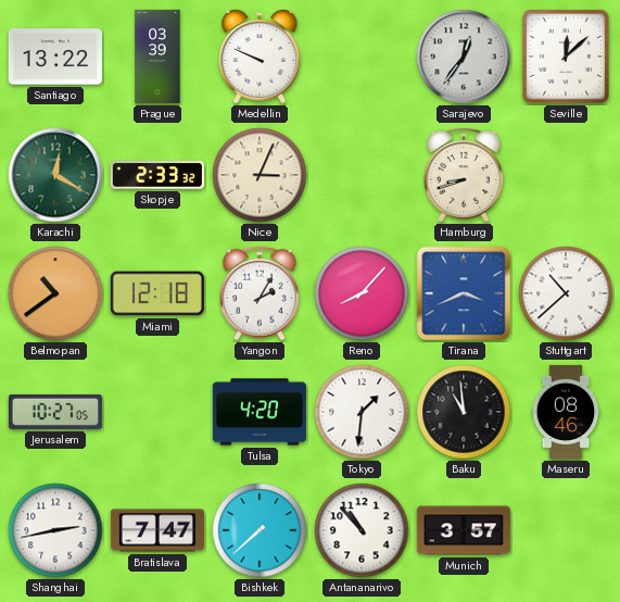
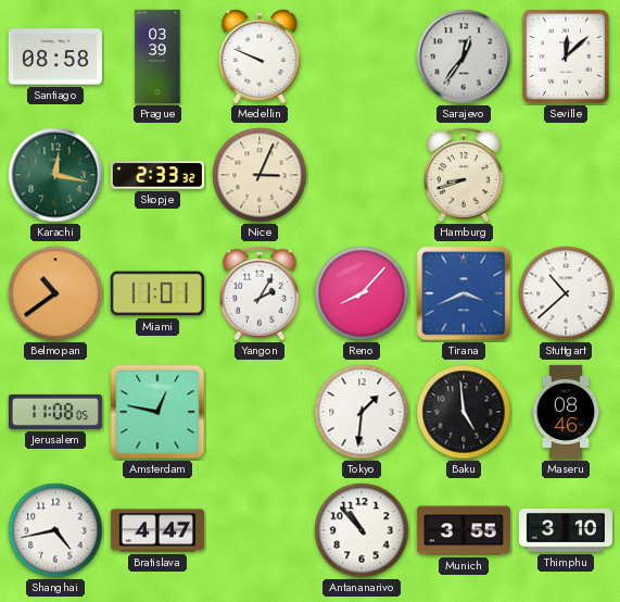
Santiago: 13:22 -> 08:58 (55, 57)
Karachi: 12:20 -> 12:17 (55, 175)
Miami: 12:18 -> 11:01 (157, 293)
Jerusalem: 10:27 -> 11:08 (55, 412)
Amsterdam: none -> 12:47 (157, 412)
Tulsa: 4:20 -> none (260, 412)
Baku: 10:59 -> 4:59 (464, 412)
Shanghai: 2:43 -> 4:43 (55, 530)
Bratislava: 7:47 -> 4:47 (157, 530)
Bishkek: 7:38 -> none (260, 530)
Munich: 3:57 -> 3:55 (464, 530)
Thimphu: none -> 3:10 (566, 530)
